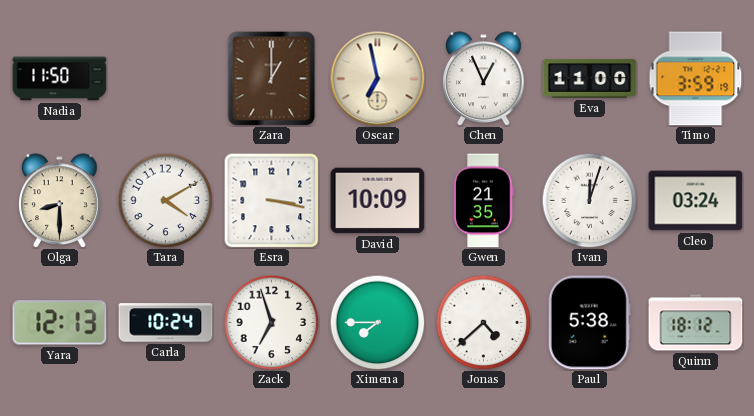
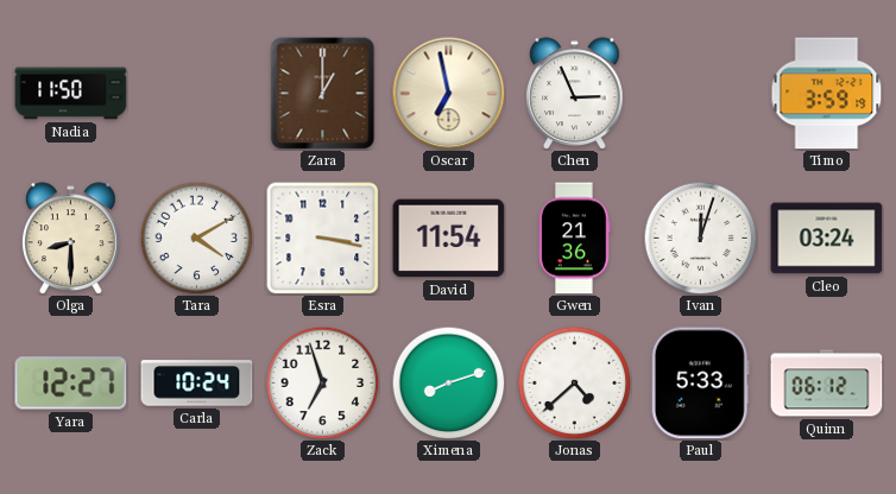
Chen: 12:56 -> 2:56 (575, 93)
Eva: 11:00 -> none (590, 79)
David: 10:09 -> 11:54 (449, 239)
Gwen: 21:35 -> 21:36 (575, 239)
Yara: 12:13 -> 12:27 (71, 384)
Ximena: 7:45 -> 8:12 (448, 382)
Paul: 5:38 -> 5:33 (700, 384)
Quinn: 18:12 -> 06:12 (827, 384)
